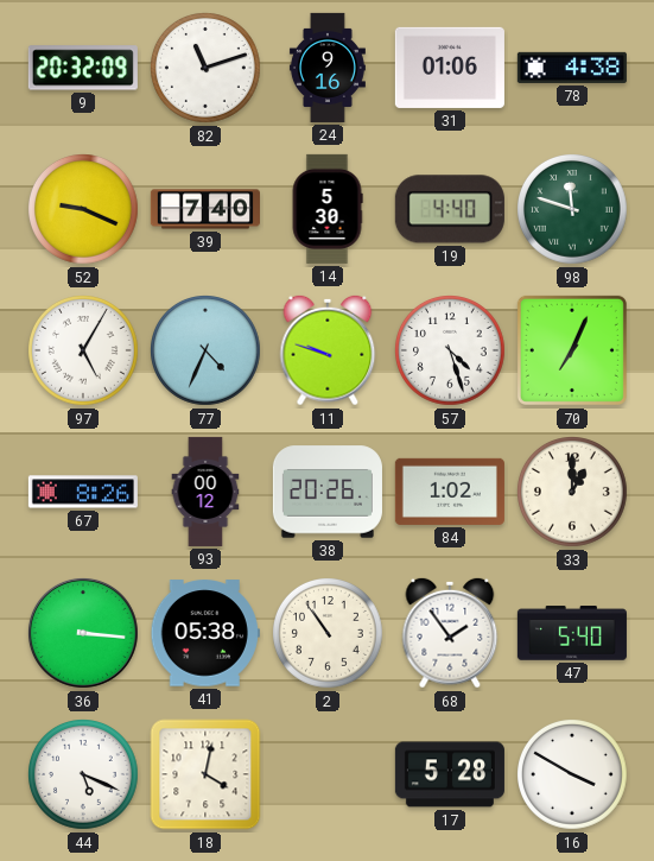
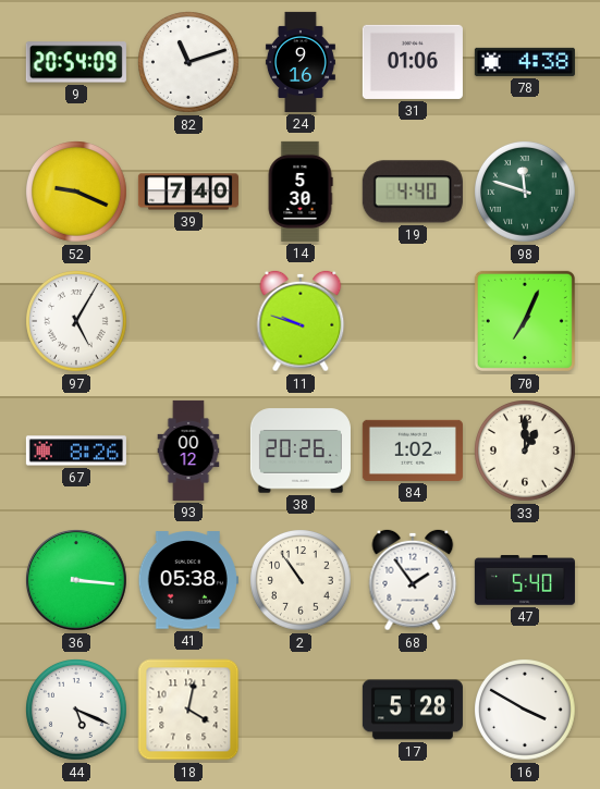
9: 20:32 -> 20:54 (76, 62)
77: 4:34 -> none (207, 352)
57: 4:27 -> none (451, 352)
